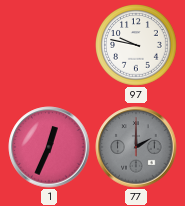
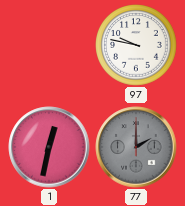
1: 12:34 -> 12:32 (49, 147)
